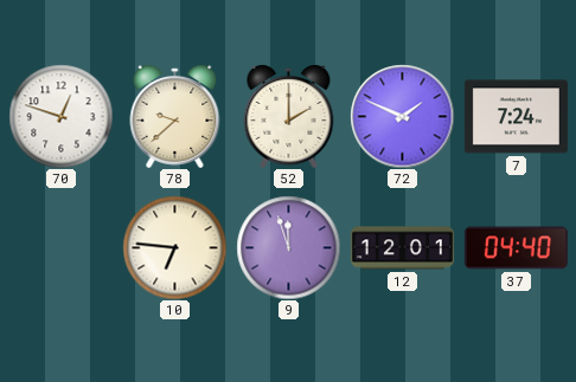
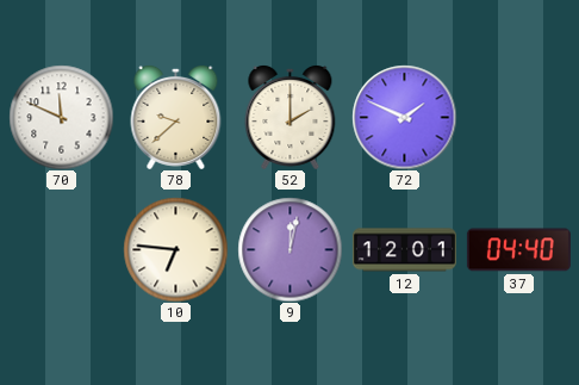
70: 12:48 -> 11:49 (61, 117)
7: 7:24 -> none (516, 117)
9: 11:57 -> 12:02 (289, 249)
